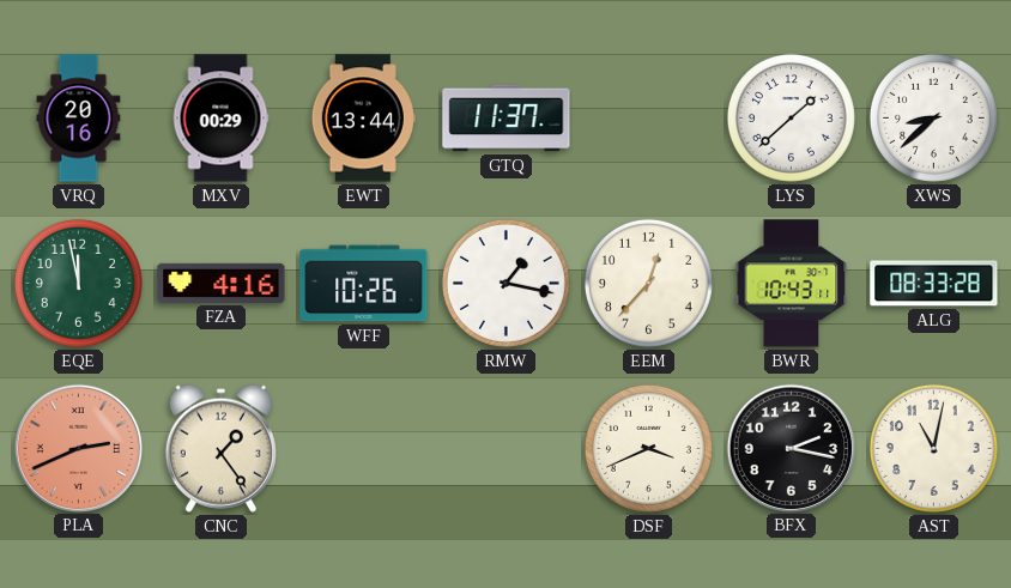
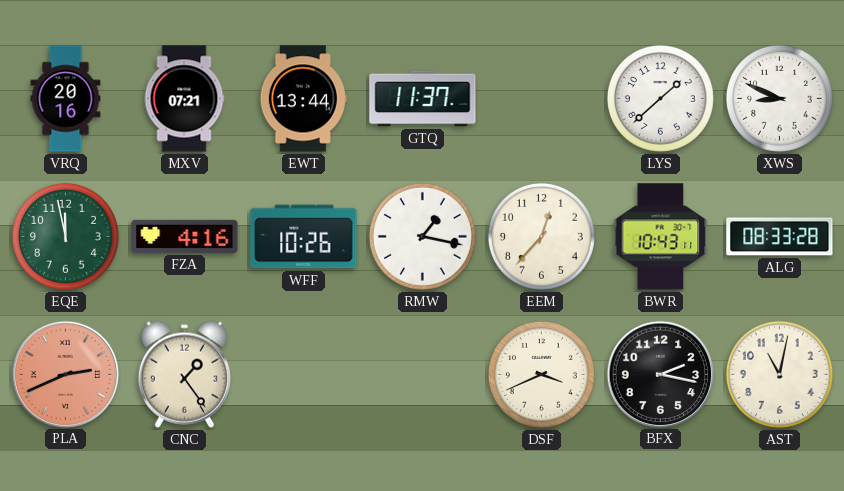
MXV: 00:29 -> 07:21 (184, 99)
XWS: 8:38 -> 8:49 (779, 98)
